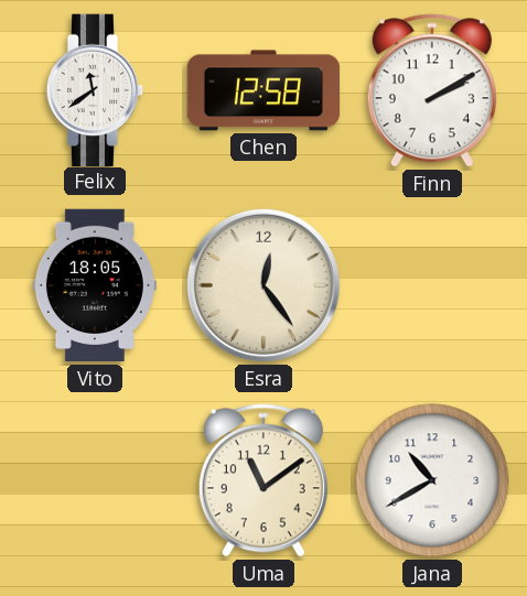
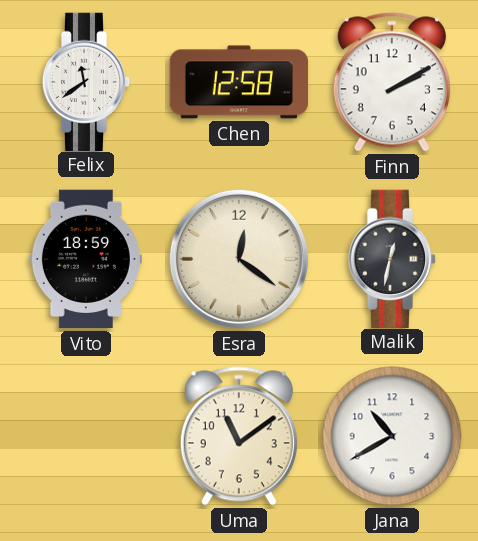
Vito: 18:05 -> 18:59 (86, 259)
Esra: 12:24 -> 12:21 (239, 259)
Malik: none -> 12:32 (392, 258)
